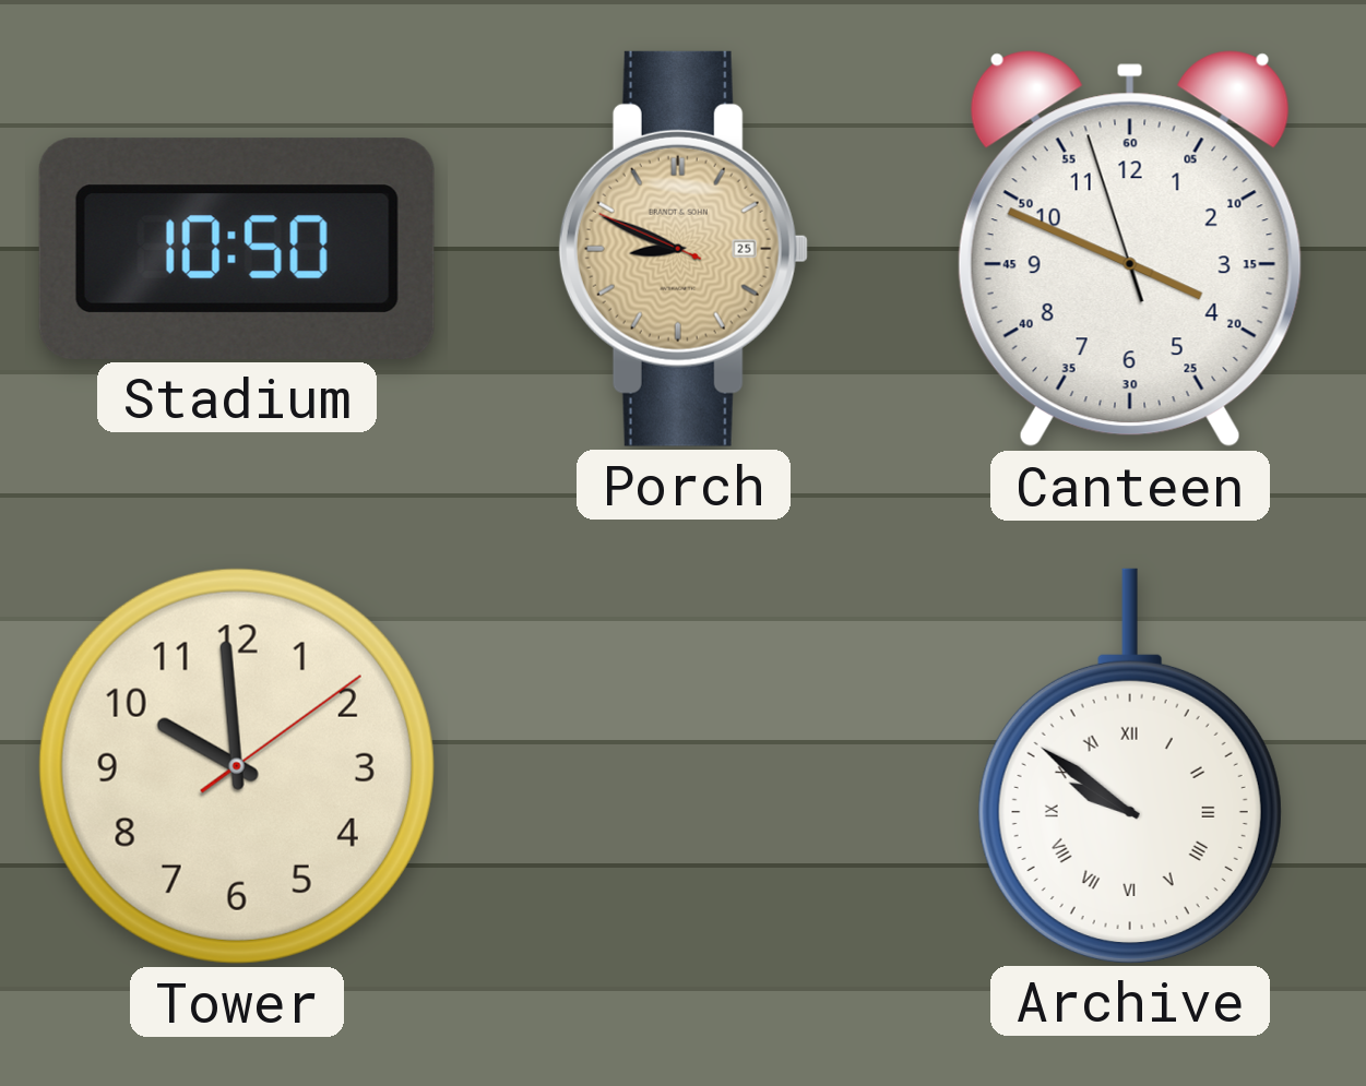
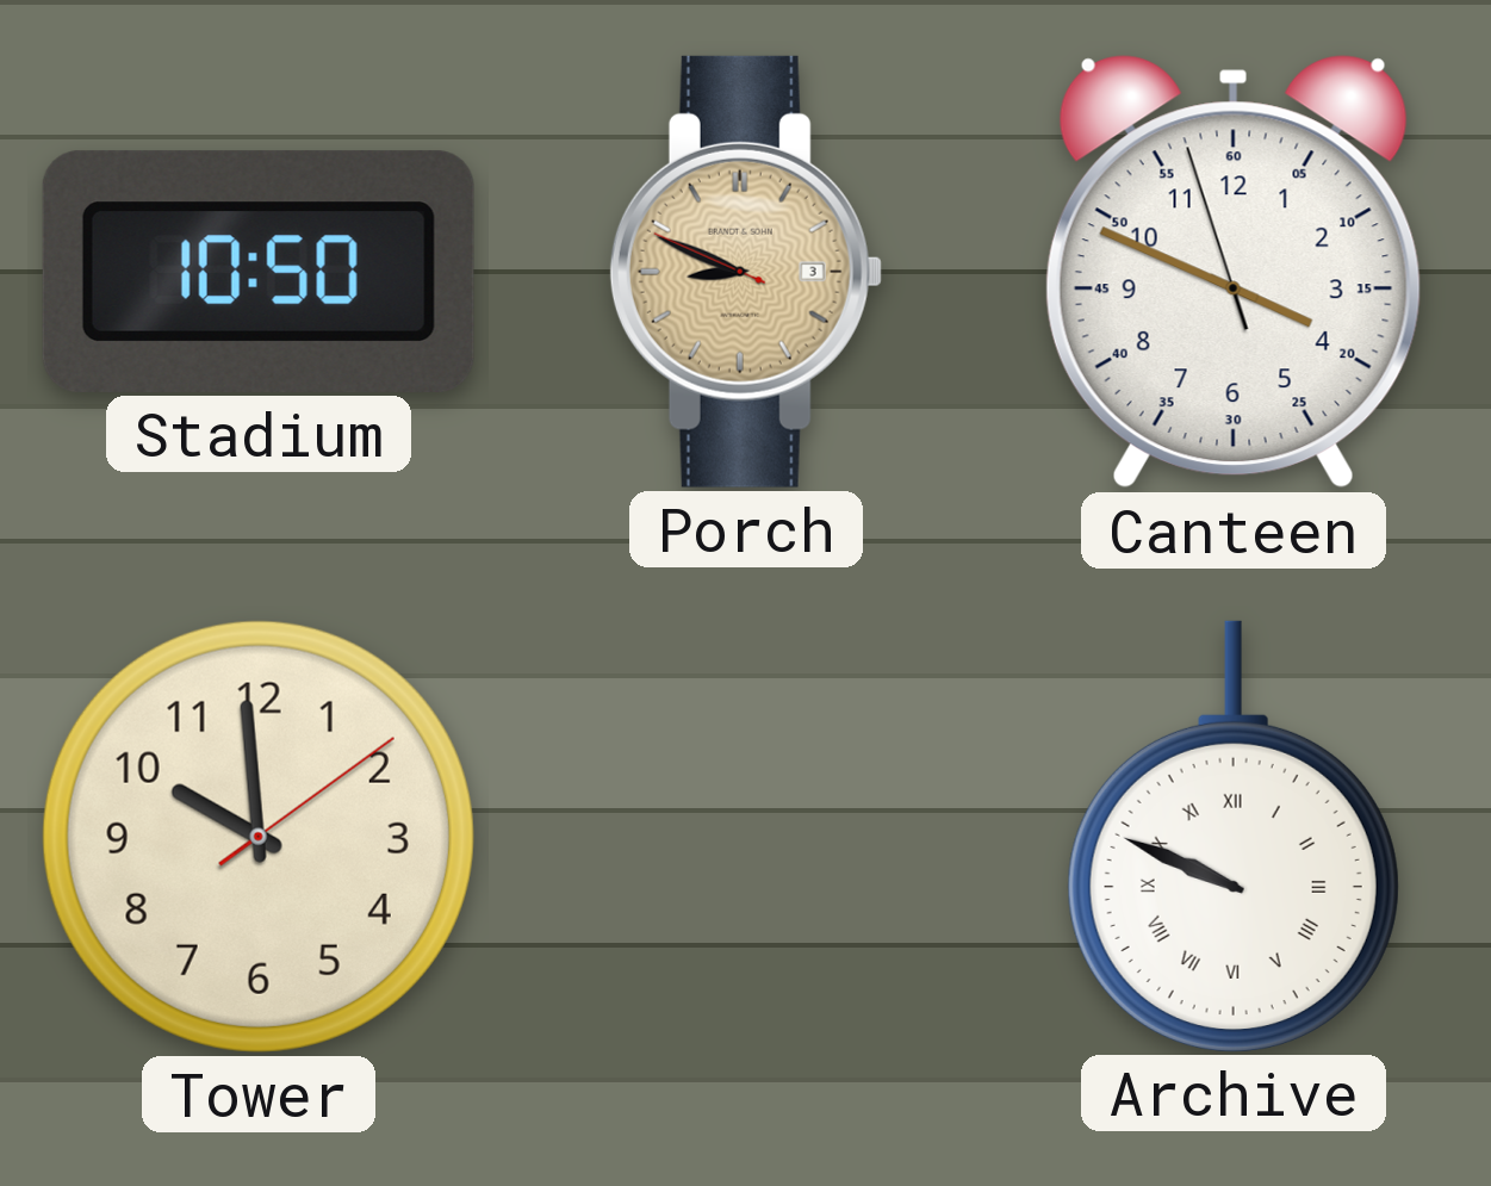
Porch date: 25 -> 3 (746, 272)
Archive: 9:51 -> 9:49 (1234, 836)
